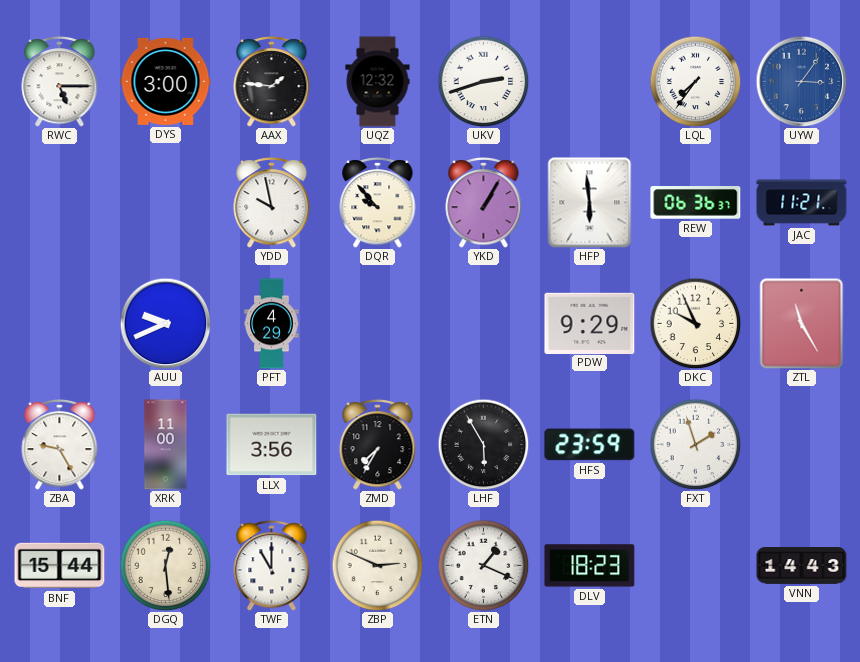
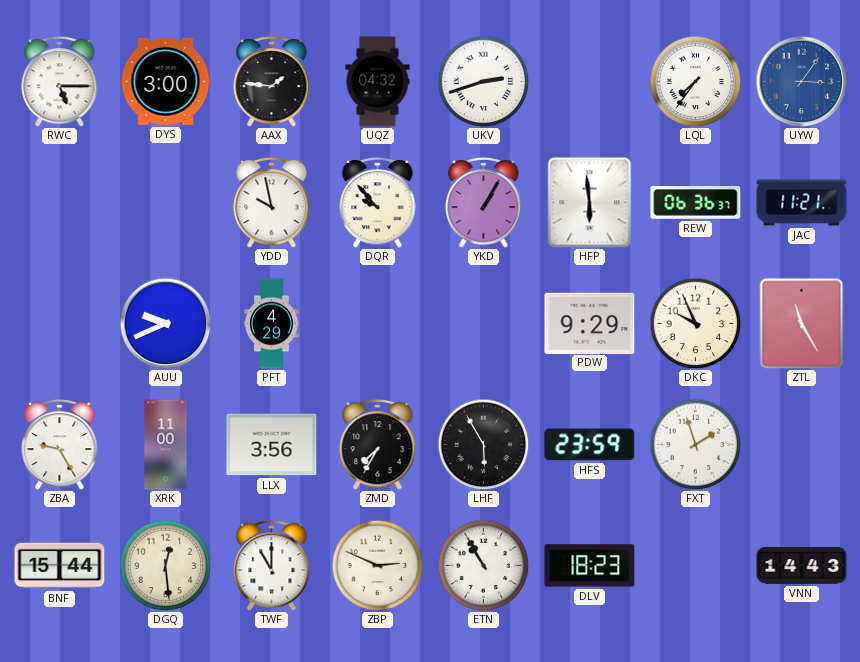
UQZ: 12:32 -> 04:32 (378, 82)
ETN: 1:19 -> 10:55 (483, 565)
